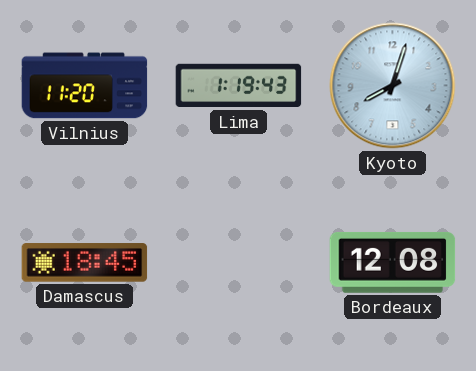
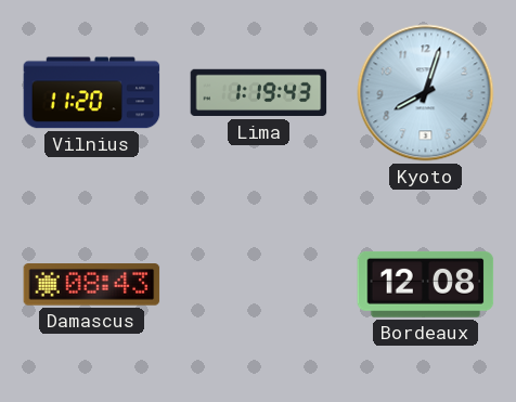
Damascus: 18:45 -> 08:43 (92, 285)
